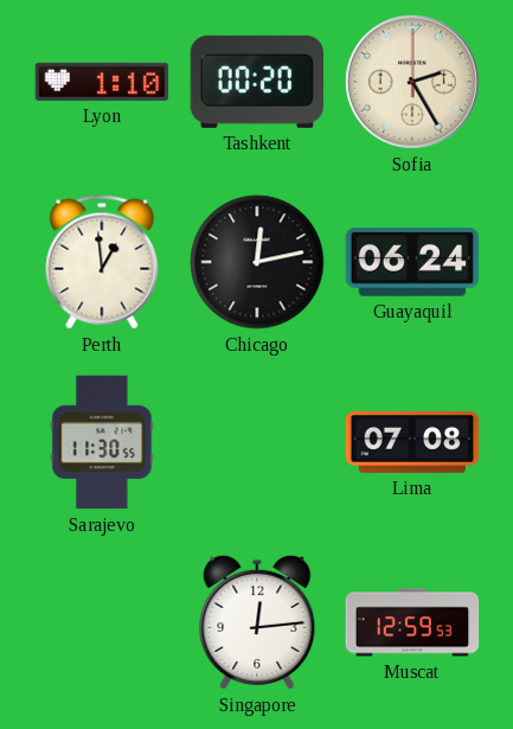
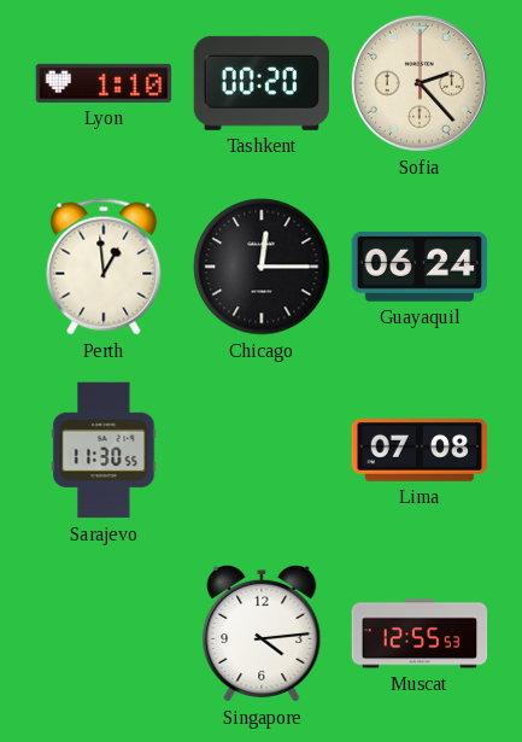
Sofia: 2:25 -> 2:23 (420, 83)
Chicago: 12:13 -> 12:15 (262, 267)
Singapore: 12:14 -> 4:14 (262, 633)
Muscat: 12:59 -> 12:55 (420, 633)
